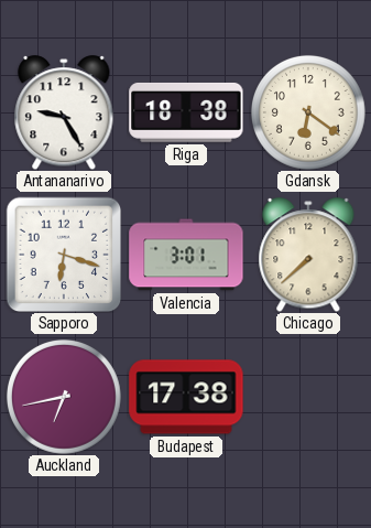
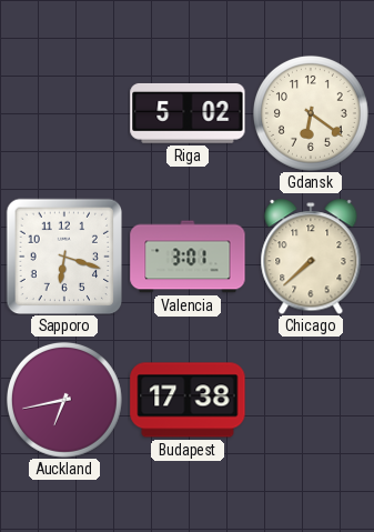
Antananarivo: 9:25 -> none (64, 112)
Riga: 18:38 -> 5:02 (188, 113)
